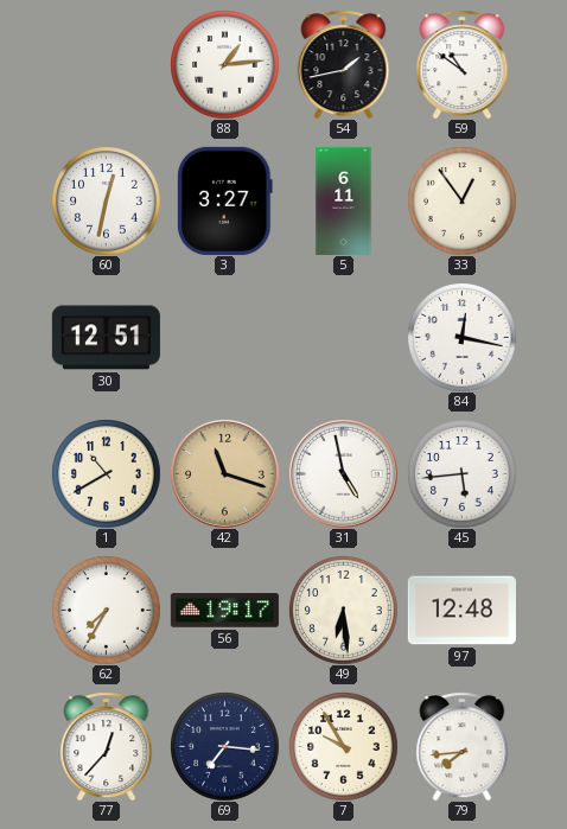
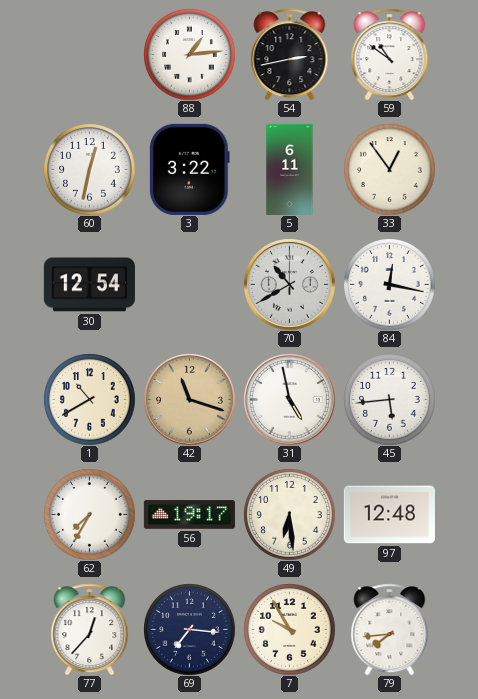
54: 1:43 -> 2:43 (290, 54)
3: 3:27 -> 3:22 (190, 169)
30: 12:51 -> 12:54 (89, 285)
70: none -> 10:40 (290, 285)
